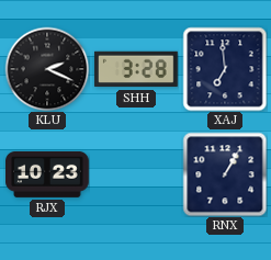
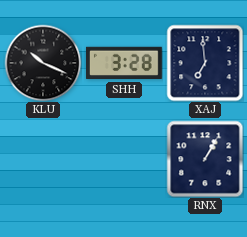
KLU: 2:19 -> 10:19 (43, 63)
RJX: 10:23 -> none (48, 174)
